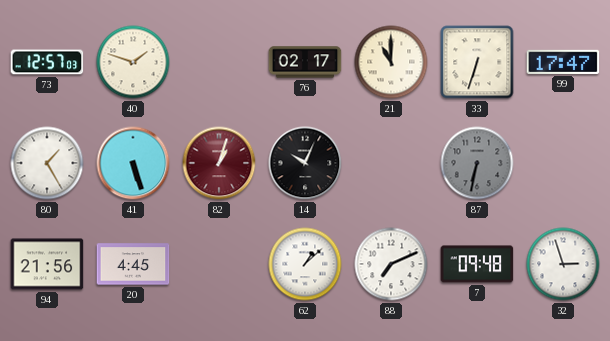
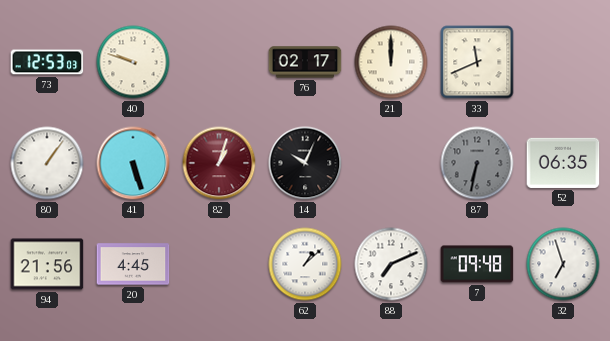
73: 12:57 -> 12:53 (47, 62)
40: 1:48 -> 9:48 (133, 62)
21: 11:00 -> 12:00 (391, 62)
33: 6:33 -> 11:41 (477, 62)
99: 17:47 -> none (563, 62)
80: 1:25 -> 1:06 (47, 163)
52: none -> 06:35 (563, 163)
32: 2:57 -> 6:57 (563, 264)
